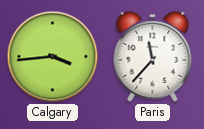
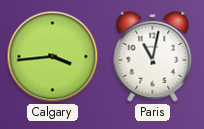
Paris: 11:37 -> 11:02 (153, 56)
